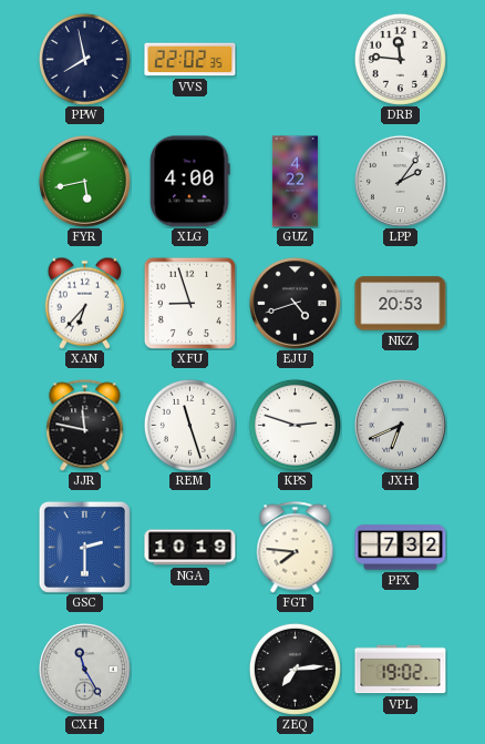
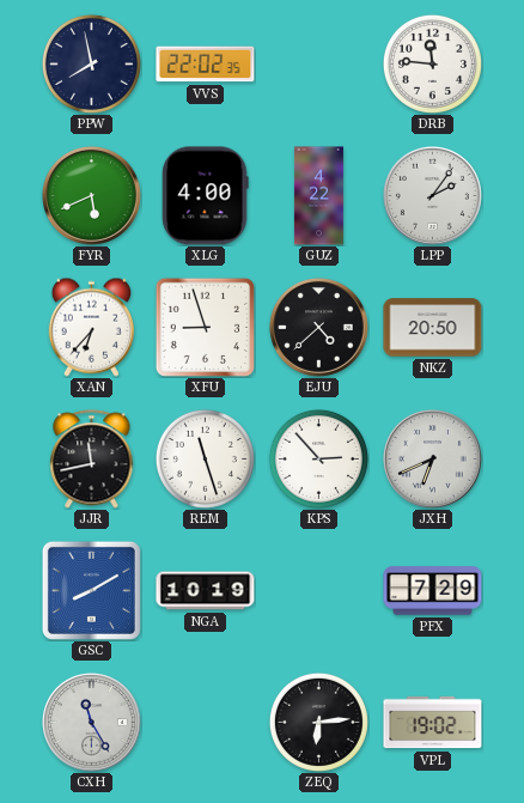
FYR: 5:43 -> 5:41 (91, 195)
EJU: 4:42 -> 4:38 (318, 327)
NKZ: 20:53 -> 20:50 (433, 328)
JJR: 11:47 -> 11:43 (92, 460)
KPS: 2:48 -> 2:53 (318, 458)
GSC: 2:30 -> 8:10 (91, 590)
FGT: 7:46 -> none (296, 548)
PFX: 7:32 -> 7:29 (433, 591)
ZEQ: 7:14 -> 6:14 (318, 722)
